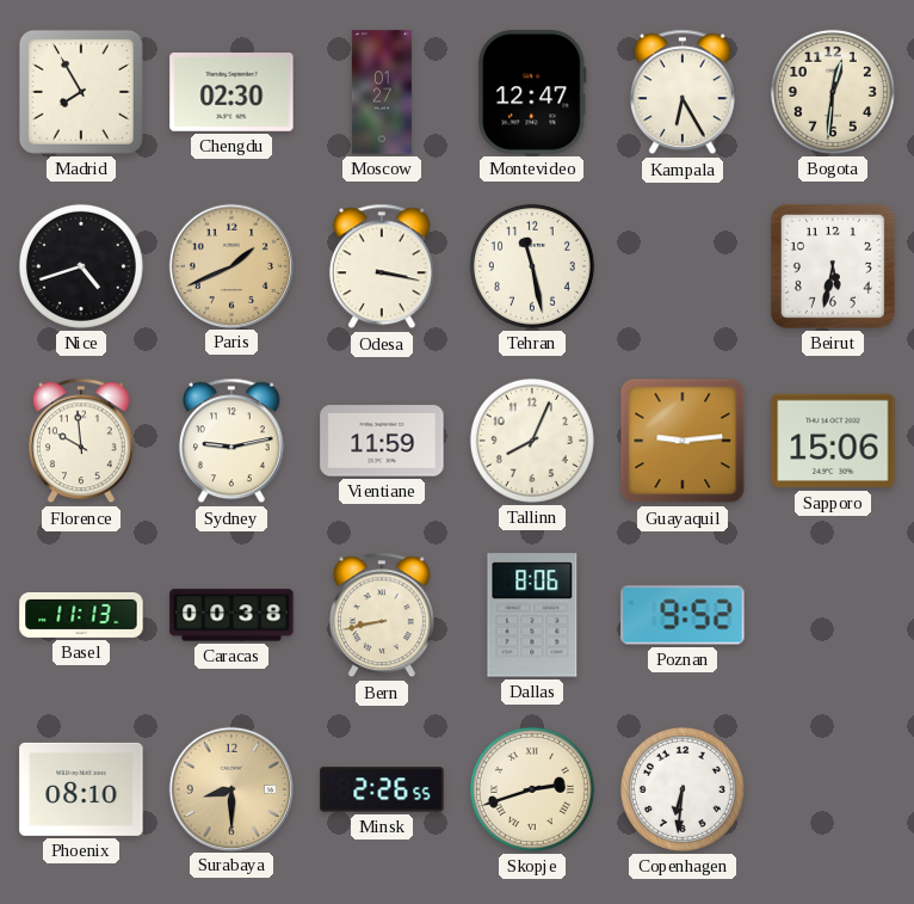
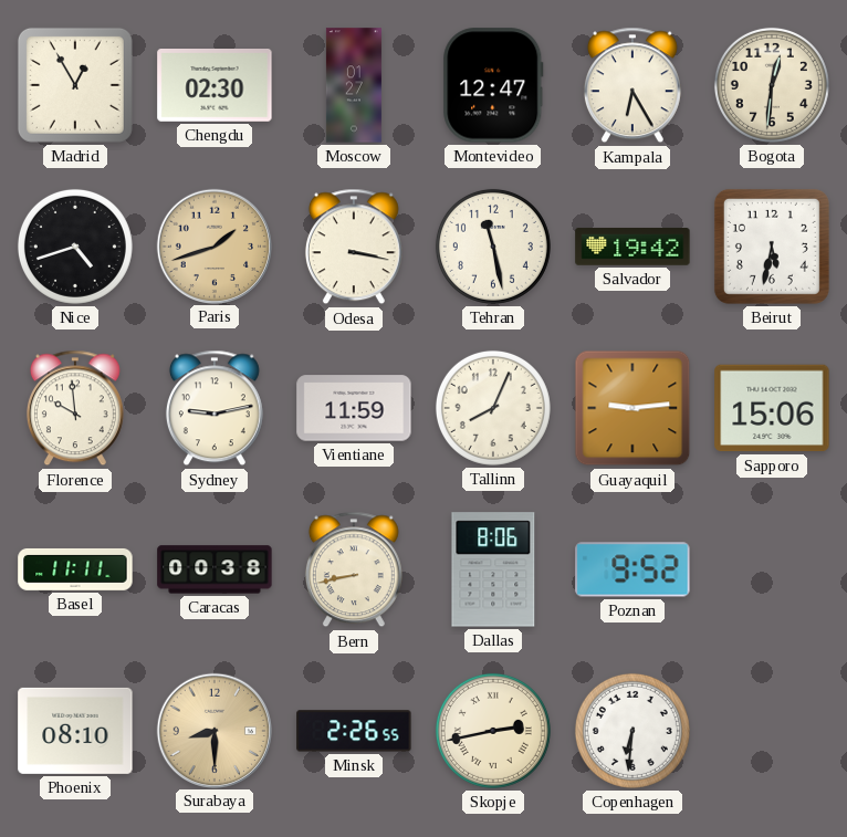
Madrid: 7:55 -> 12:55 (75, 85)
Paris: 1:41 -> 1:42 (213, 245)
Salvador: none -> 19:42 (632, 247)
Basel: 11:13 -> 11:11 (75, 569)
Skopje: 2:42 -> 2:43 (493, 731)
